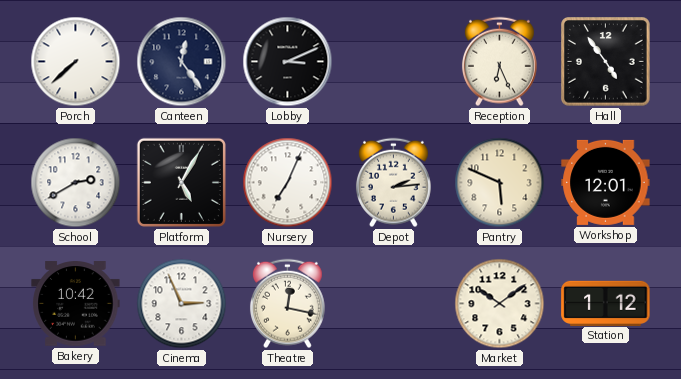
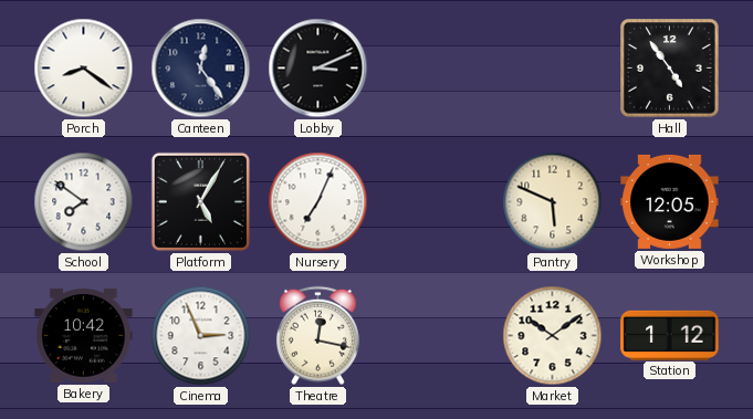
Porch: 7:38 -> 8:21 (84, 69)
Reception: 6:26 -> none (499, 62)
School: 2:40 -> 7:51 (84, 202)
Depot: 2:14 -> none (393, 183)
Workshop: 12:01 -> 12:05 (670, 201)
